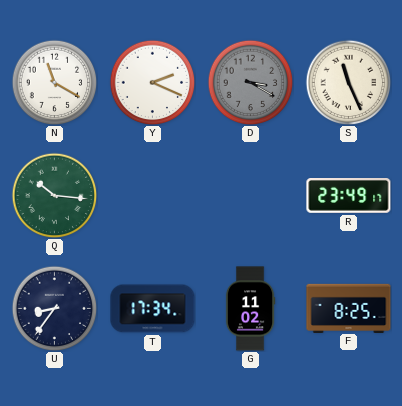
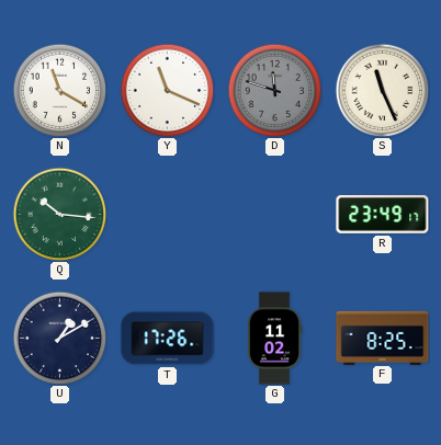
Y: 2:19 -> 11:19 (167, 90)
D: 3:20 -> 11:48 (274, 90)
U: 8:36 -> 1:10 (59, 338)
T: 17:34 -> 17:26 (168, 339)
